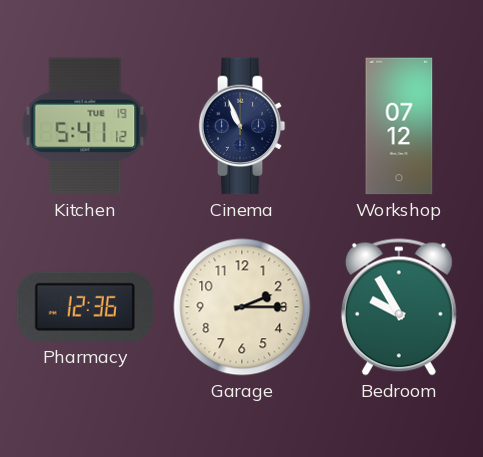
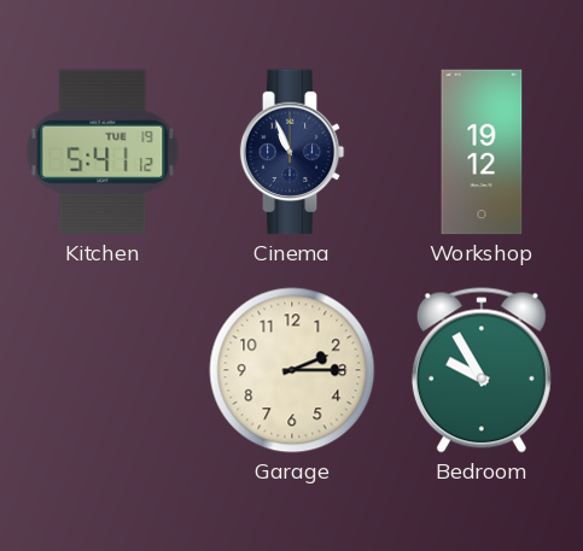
Workshop: 07:12 -> 19:12 (482, 152)
Pharmacy: 12:36 -> none (85, 307)
